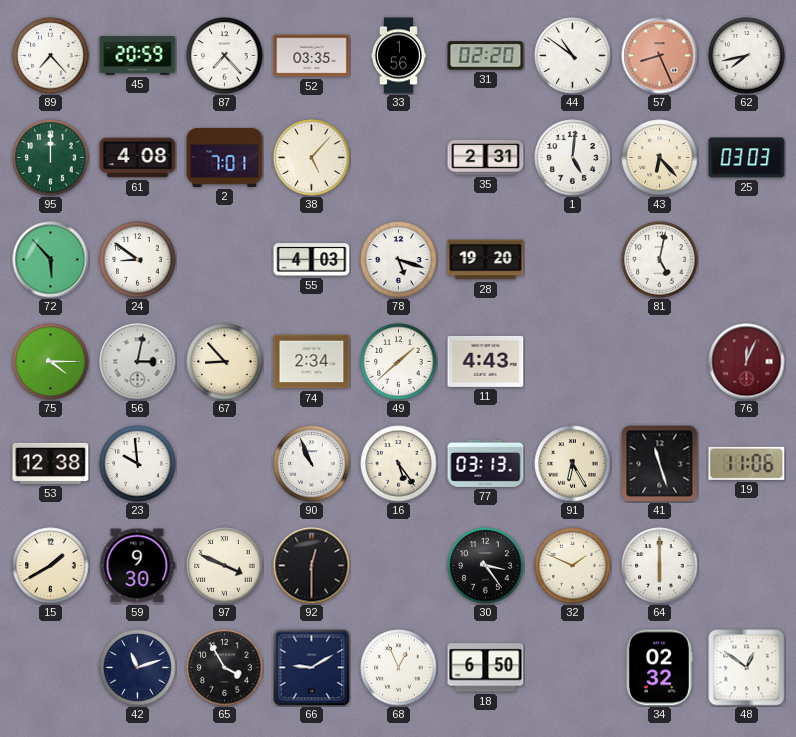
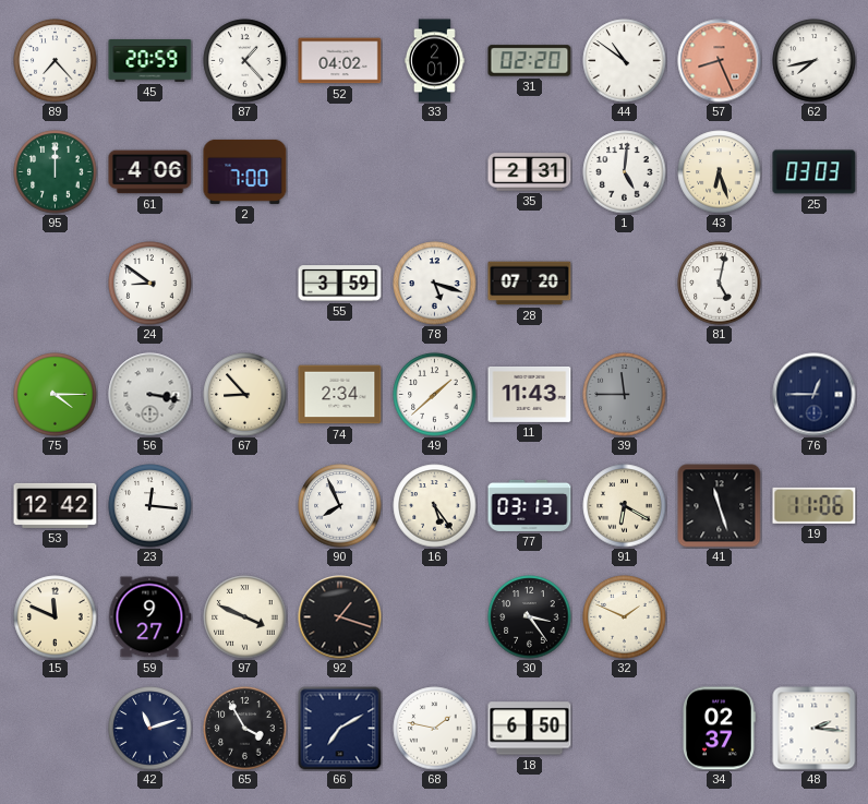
87: 7:23 -> 1:23 (245, 61)
52: 03:35 -> 04:02 (340, 61)
33: 1:56 -> 2:01 (435, 61)
61: 4:08 -> 4:06 (150, 172)
2: 7:01 -> 7:00 (245, 171)
38: 5:07 -> none (312, 158)
43: 6:23 -> 6:27 (720, 172)
72: 5:53 -> none (51, 260)
55: 4:03 -> 3:59 (340, 284)
28: 19:20 -> 07:20 (530, 284)
56: 3:02 -> 3:17 (150, 395)
11: 4:43 -> 11:43 (530, 394)
39: none -> 11:45 (625, 395)
76: 12:04 -> 12:45 (815, 395)
76 dial: burgundy -> navy (815, 395)
53: 12:38 -> 12:42 (56, 505)
23: 9:59 -> 12:16 (150, 506)
90: 10:56 -> 7:56 (340, 506)
91: 6:25 -> 6:20 (625, 506)
15: 1:40 -> 11:49 (56, 617)
59: 9:30 -> 9:27 (149, 617)
92: 12:30 -> 1:18 (340, 617)
64: 6:00 -> none (660, 566)
66: 9:10 -> 7:10 (340, 729)
68: 12:56 -> 1:47 (435, 729)
34: 02:32 -> 02:37 (720, 729)
48: 12:51 -> 2:16 (815, 729)
